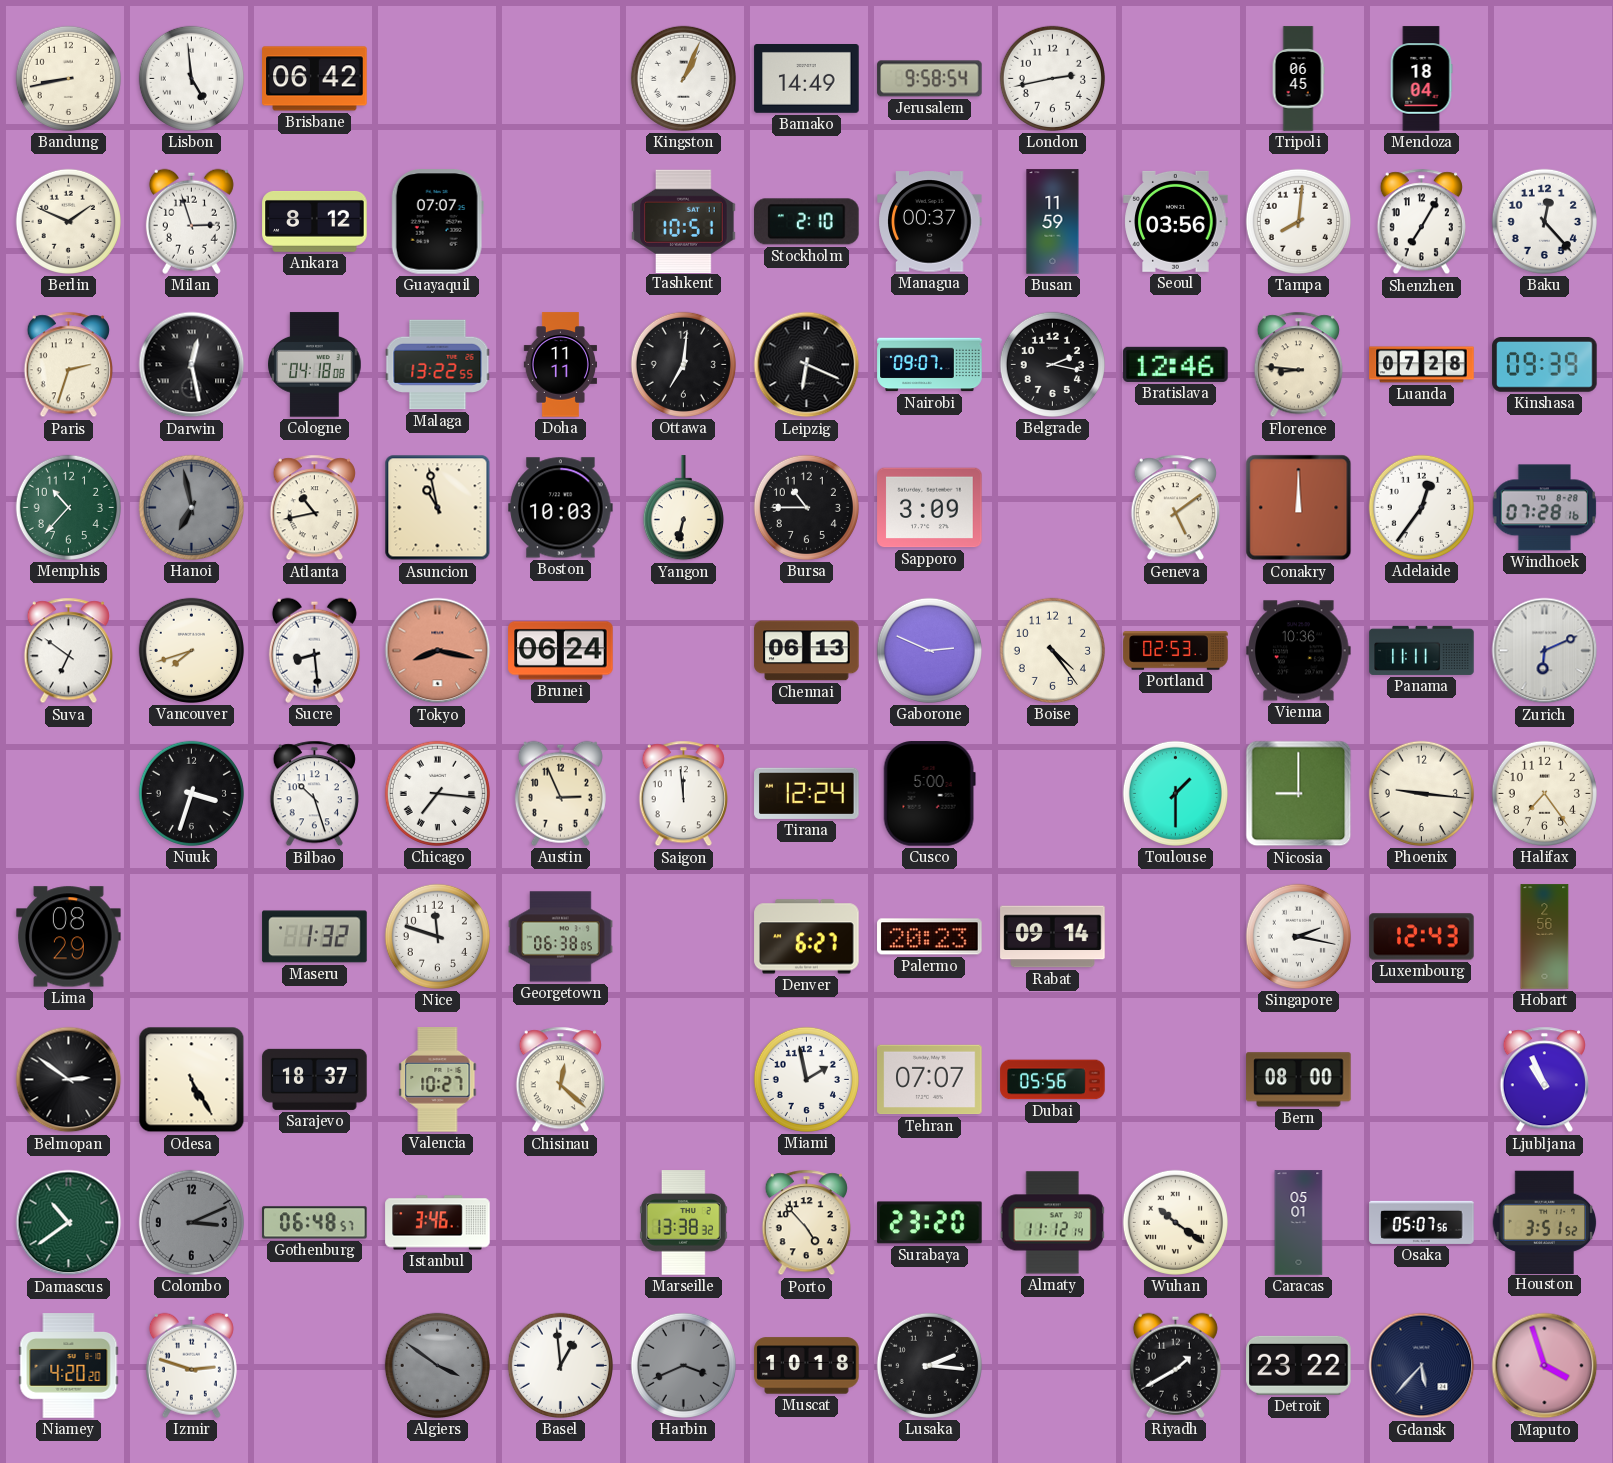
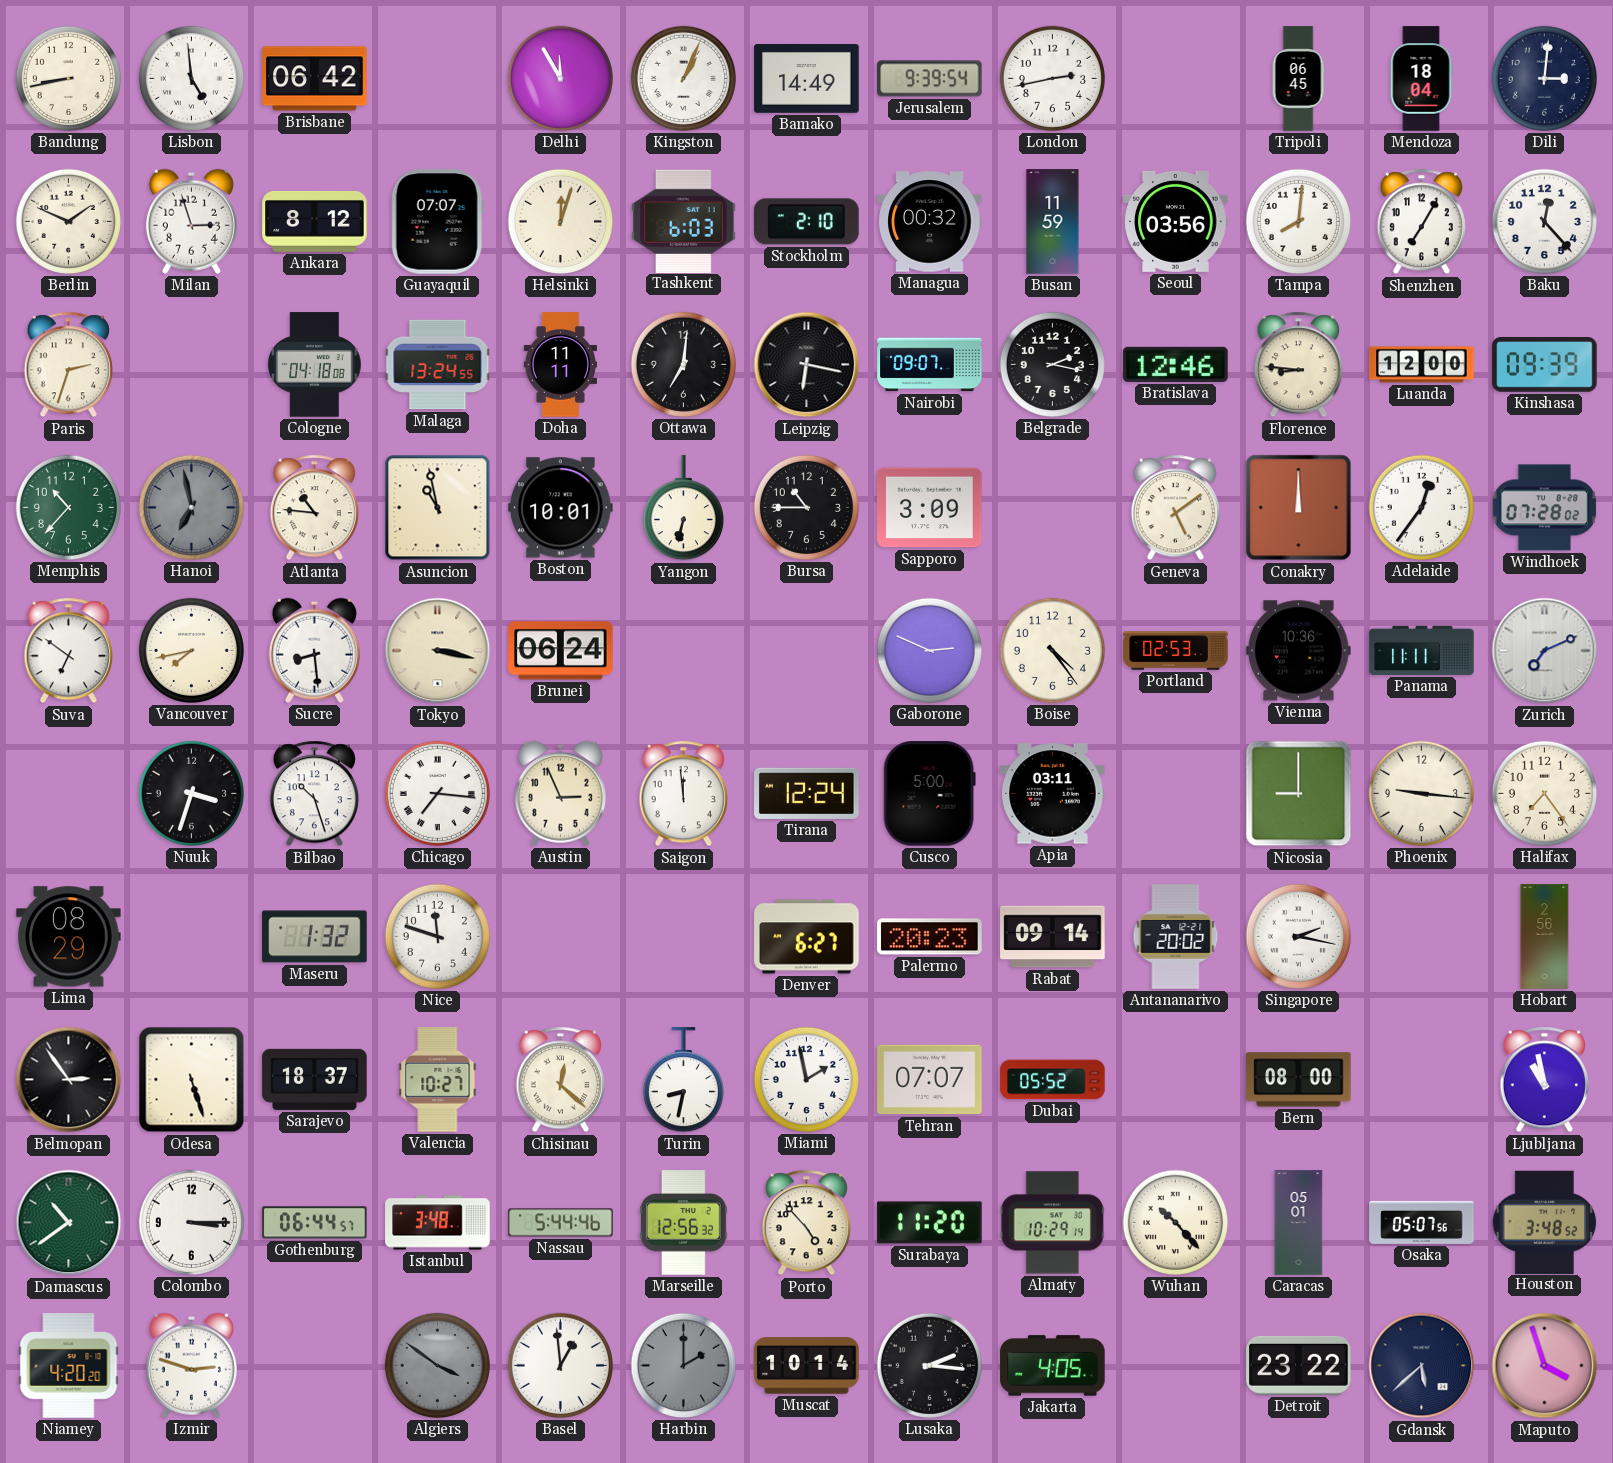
Delhi: none -> 11:55 (560, 78)
Jerusalem: 9:58 -> 9:39 (930, 79)
Dili: none -> 3:01 (1544, 78)
Helsinki: none -> 12:03 (560, 221)
Tashkent: 10:51 -> 6:03 (684, 221)
Managua: 00:37 -> 00:32 (930, 222)
Darwin: 12:28 -> none (192, 365)
Malaga: 13:22 -> 13:24 (438, 365)
Leipzig: 6:19 -> 6:17 (807, 365)
Luanda: 07:28 -> 12:00 (1422, 365)
Atlanta: 10:43 -> 10:46 (314, 508)
Boston: 10:03 -> 10:01 (561, 508)
Windhoek: 07:28:16 -> 07:28:02 (1545, 508)
Vancouver: 7:42 -> 7:43 (191, 650)
Tokyo: 8:17 -> 3:17 (438, 651)
Tokyo dial: salmon -> cream (438, 651)
Chennai: 06:13 -> none (807, 651)
Zurich: 6:11 -> 7:11 (1545, 651)
Apia: none -> 03:11 (1053, 794)
Toulouse: 1:30 -> none (1175, 793)
Georgetown: 06:38 -> none (561, 937)
Antananarivo: none -> 20:02 (1176, 937)
Luxembourg: 12:43 -> none (1422, 937)
Belmopan: 2:51 -> 2:54 (69, 1080)
Odesa: 5:25 -> 5:27 (192, 1080)
Turin: none -> 8:32 (683, 1080)
Dubai: 05:56 -> 05:52 (1053, 1080)
Ljubljana: 10:56 -> 10:58 (1544, 1080)
Colombo: 3:11 -> 3:15 (191, 1222)
Colombo dial: grey -> white (191, 1222)
Gothenburg: 06:48 -> 06:44 (315, 1223)
Istanbul: 3:46 -> 3:48 (438, 1223)
Nassau: none -> 5:44 (561, 1223)
Marseille: 13:38 -> 12:56 (684, 1223)
Surabaya: 23:20 -> 11:20 (930, 1223)
Almaty: 11:12 -> 10:29 (1052, 1223)
Wuhan: 10:21 -> 10:23 (1175, 1222)
Houston: 3:51 -> 3:48 (1545, 1222)
Harbin: 3:41 -> 2:00 (683, 1365)
Muscat: 10:18 -> 10:14 (807, 1366)
Jakarta: none -> 4:05 (1053, 1366)
Riyadh: 1:40 -> none (1175, 1365)
Gdansk: 5:37 -> 5:38 (1422, 1366)
